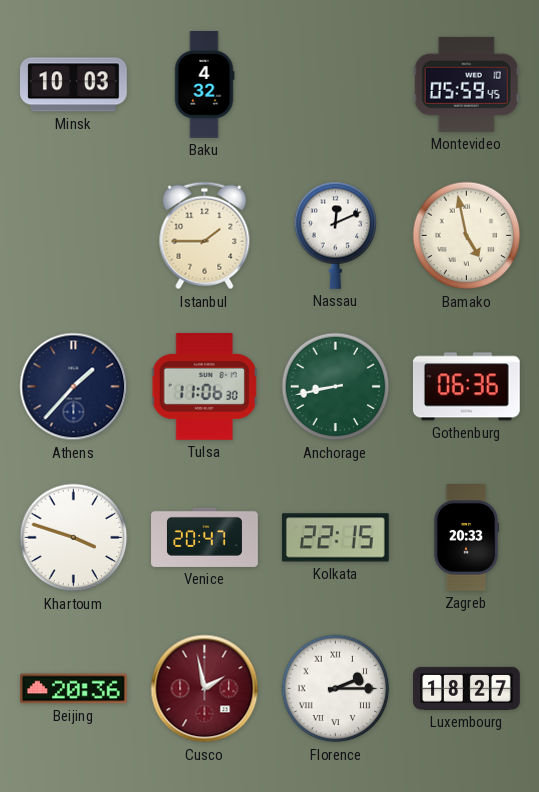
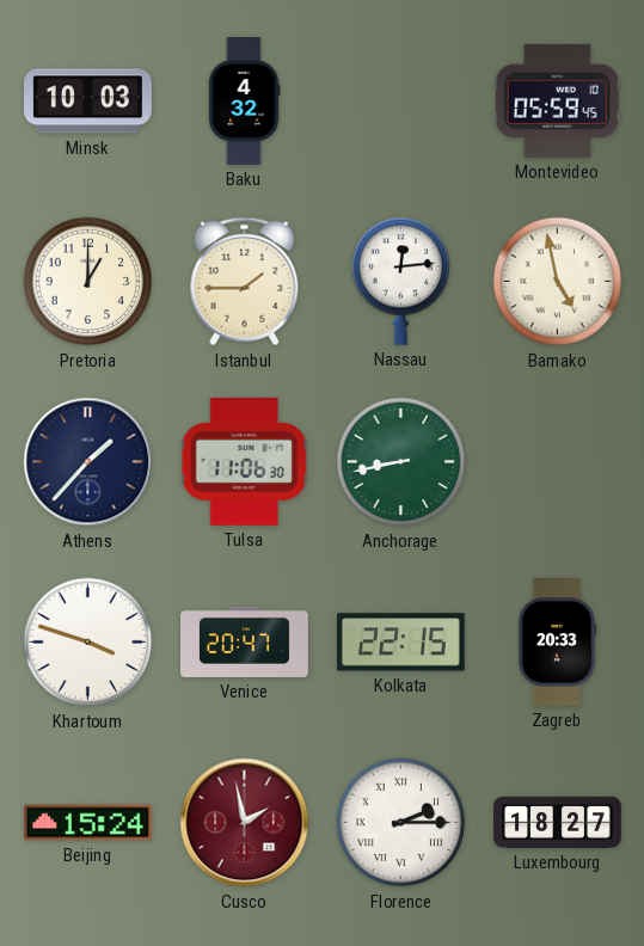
Pretoria: none -> 1:00 (88, 282)
Nassau: 12:11 -> 12:14 (401, 281)
Gothenburg: 06:36 -> none (466, 387)
Beijing: 20:36 -> 15:24 (87, 823)
